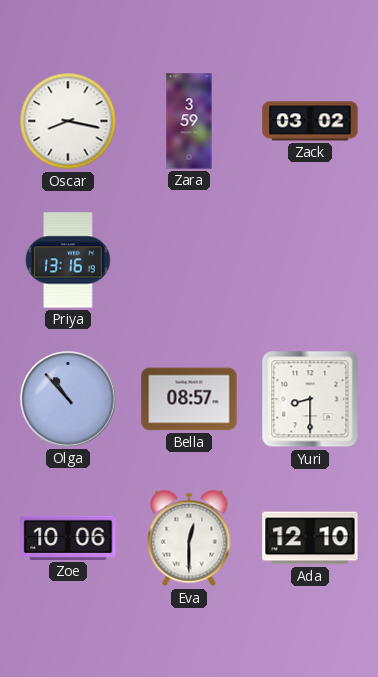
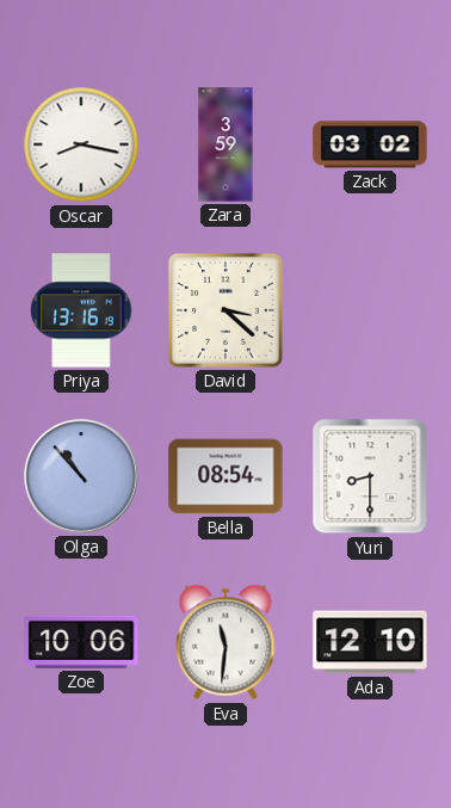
David: none -> 3:22 (225, 310)
Bella: 08:57 -> 08:54 (225, 476)
Eva: 12:30 -> 11:31 (225, 642)
